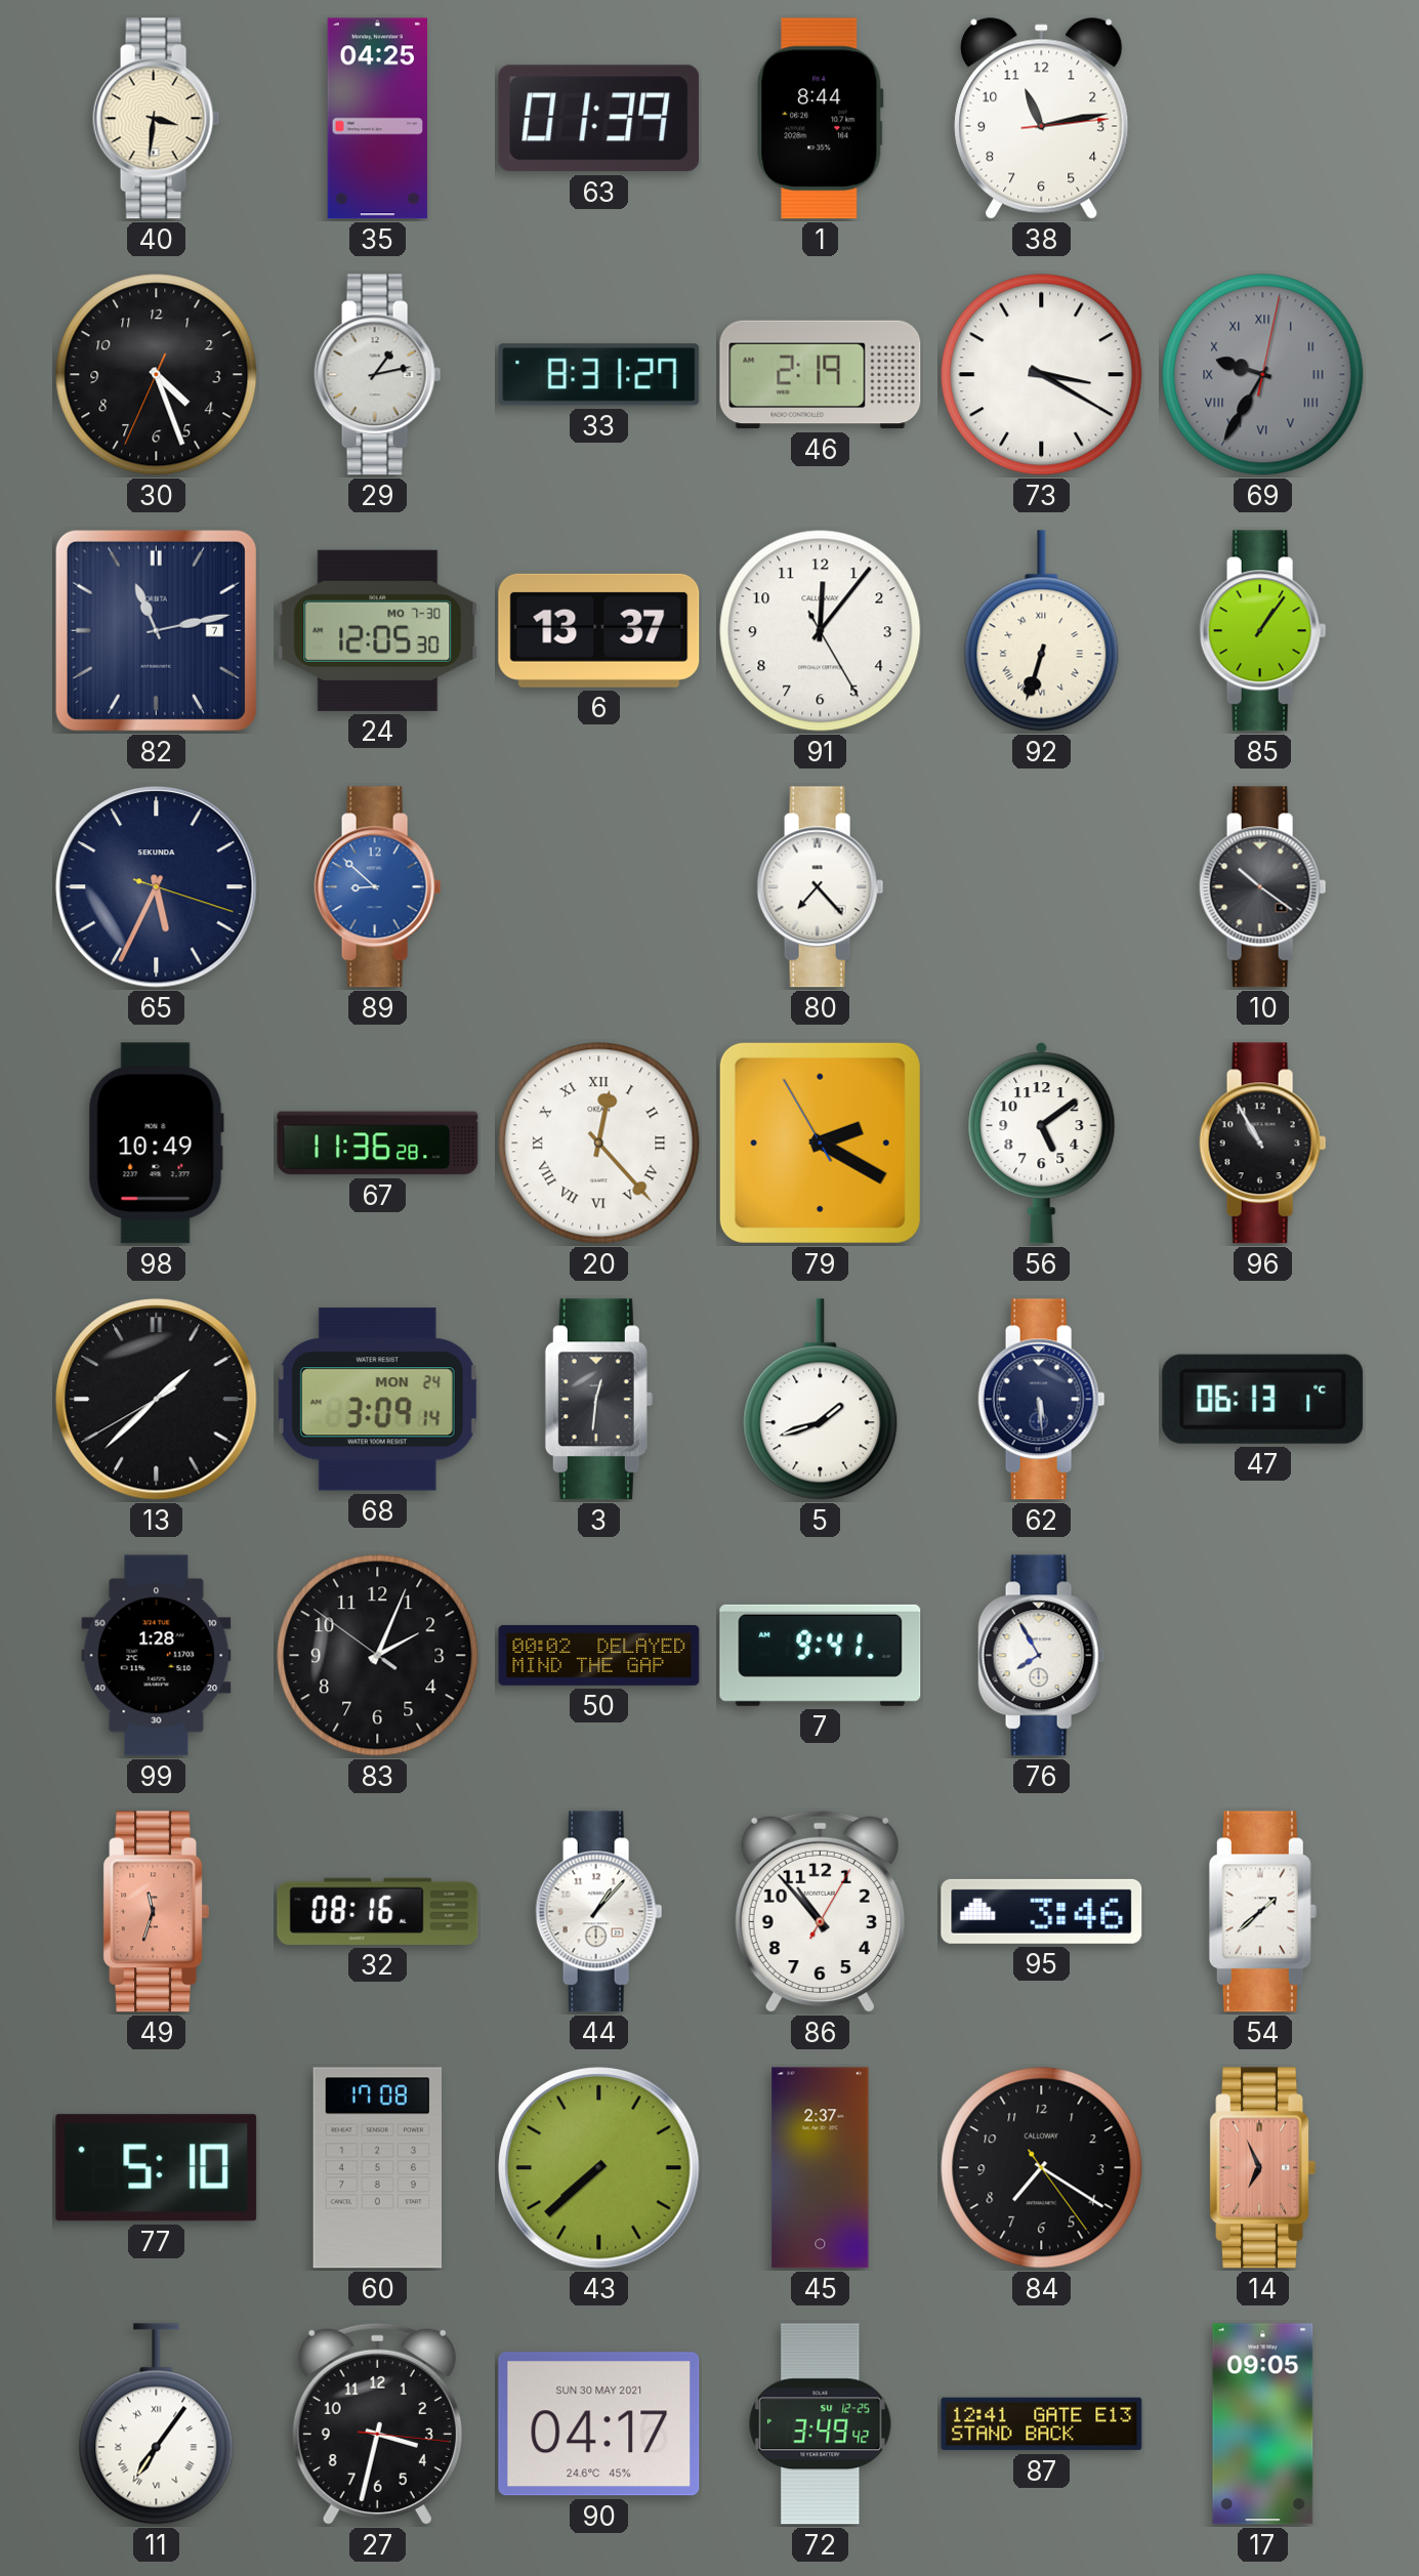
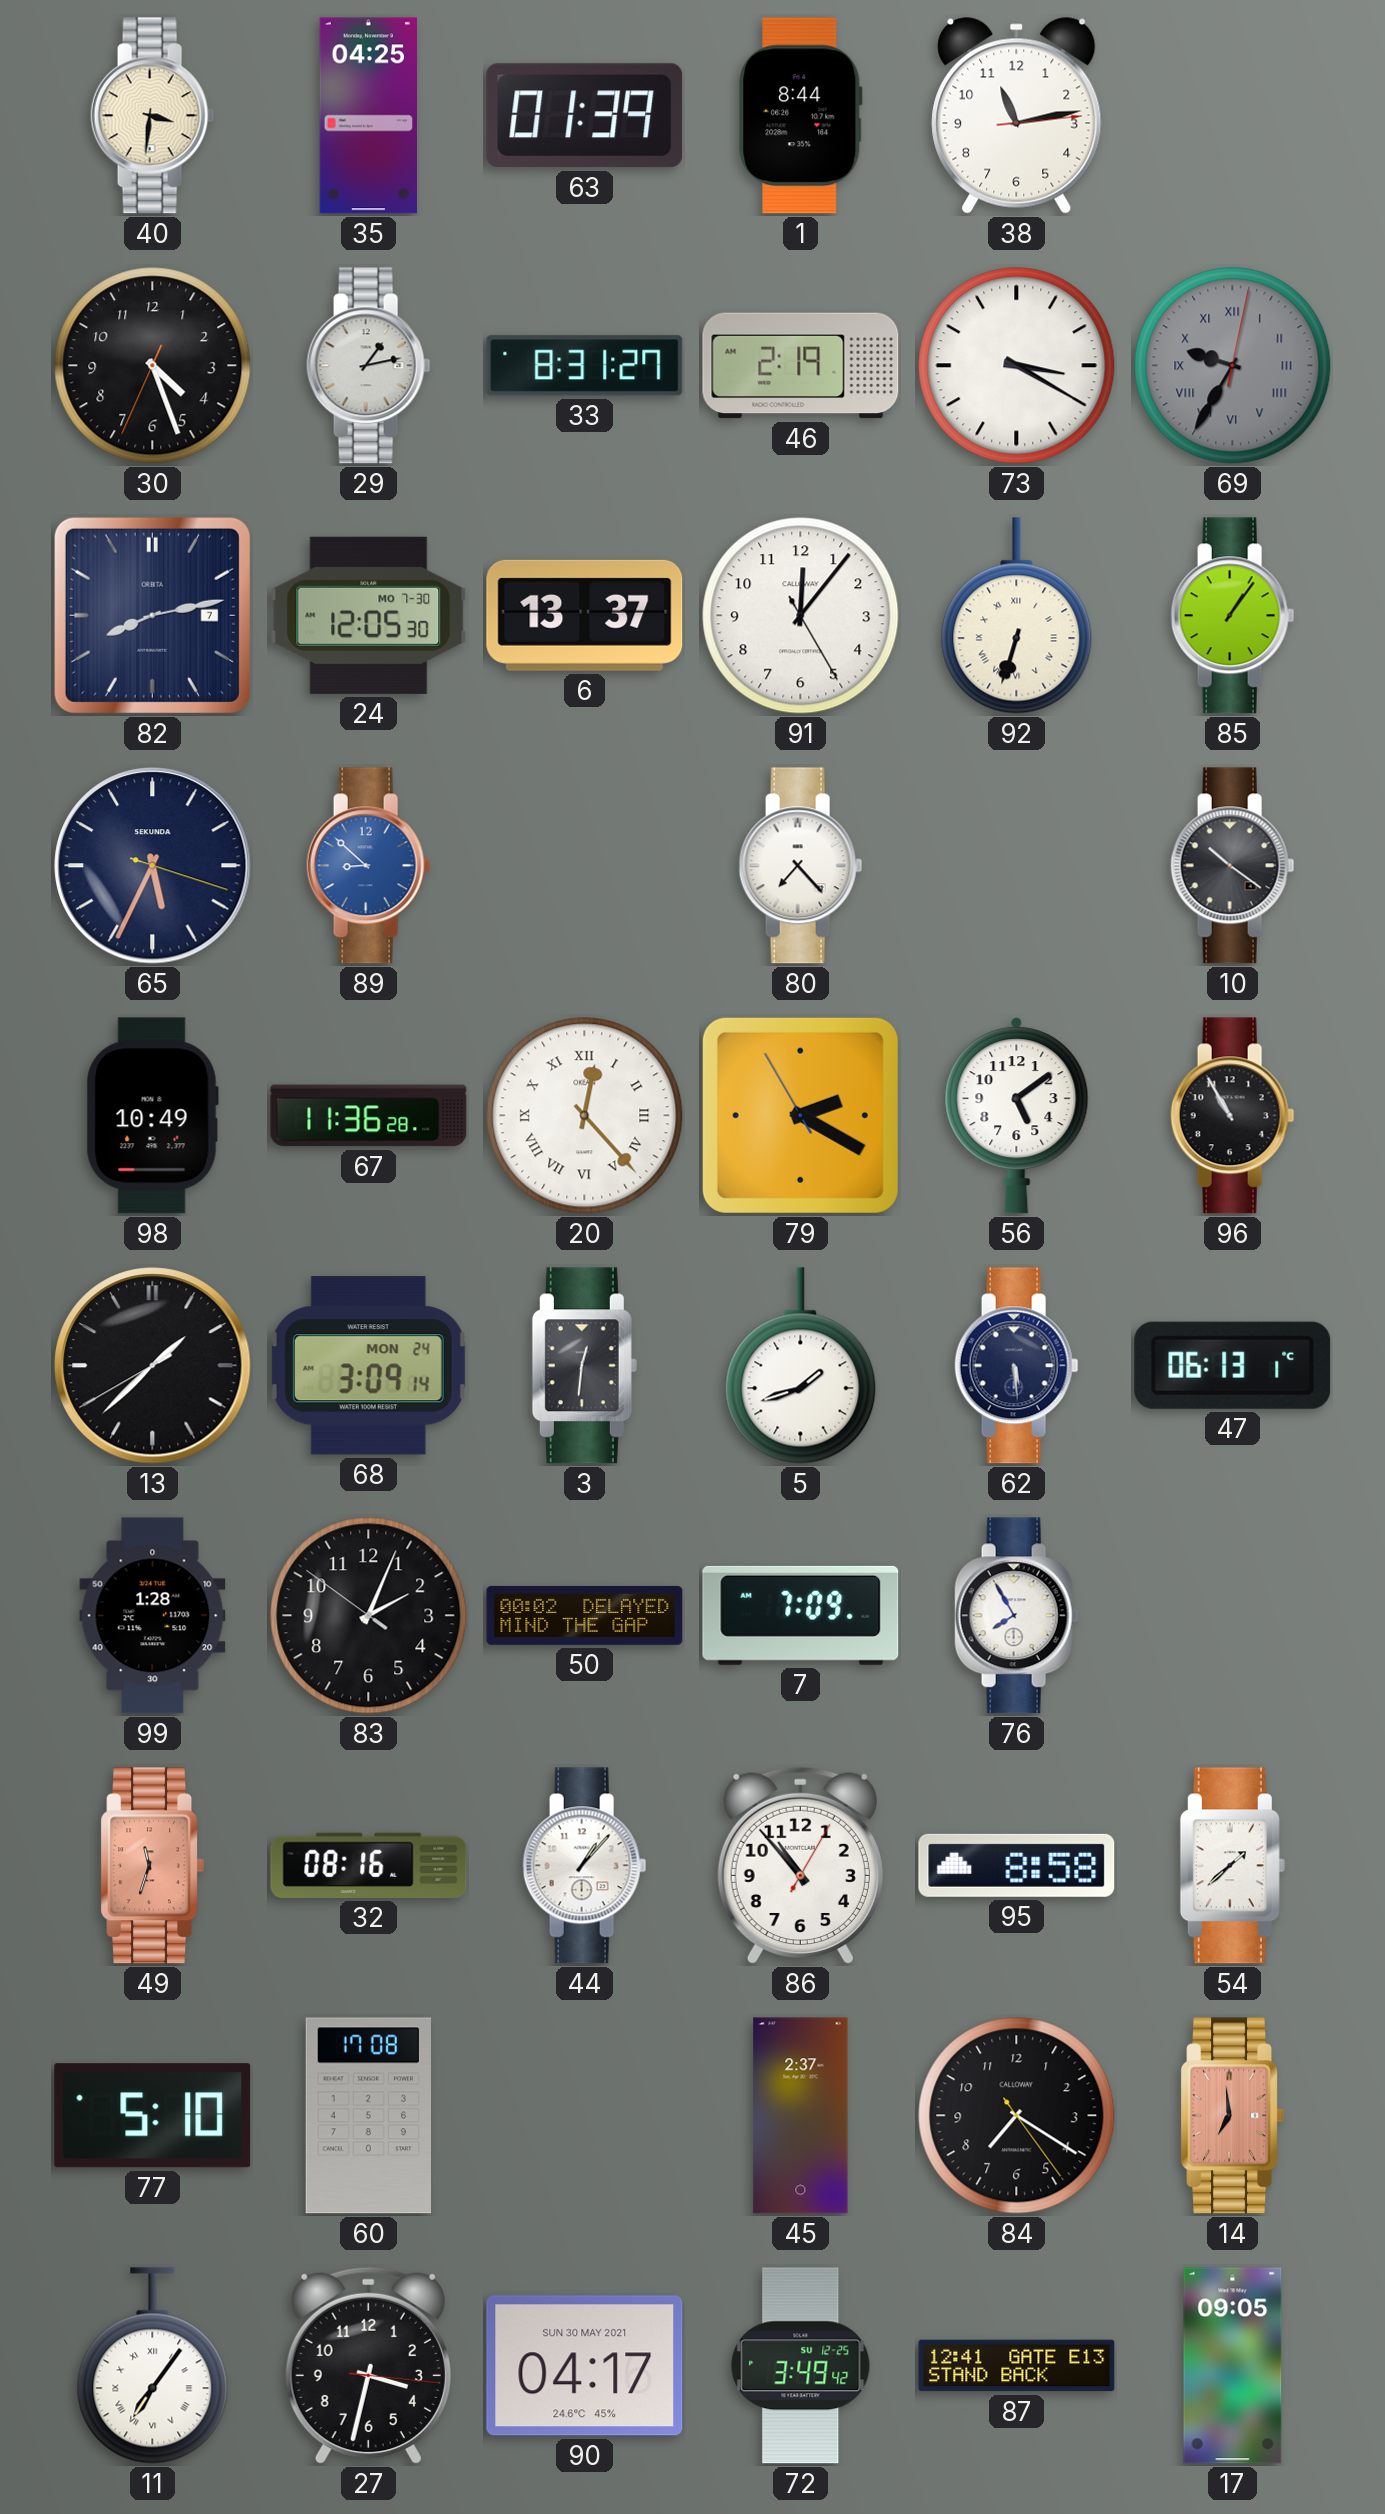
82: 11:13 -> 8:13 (152, 615)
7: 9:41 -> 7:09 (801, 1615)
95: 3:46 -> 8:58 (1017, 1865)
43: 7:38 -> none (599, 2168)
14: 6:56 -> 6:59 (1232, 2116)
